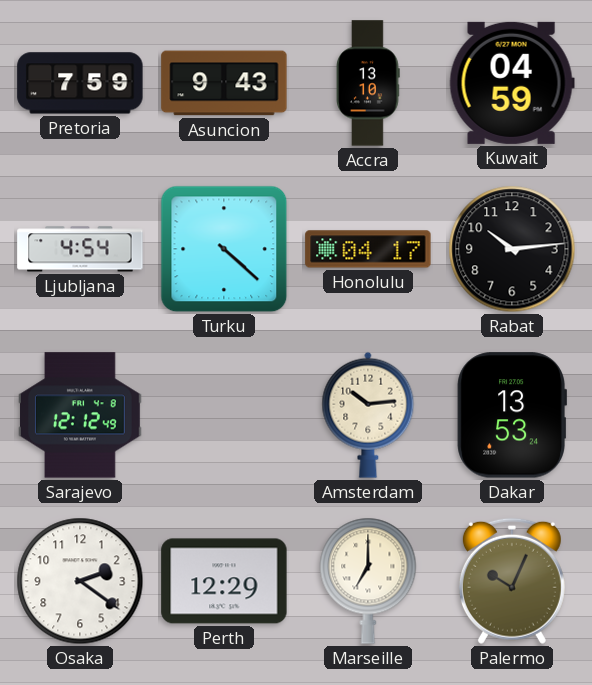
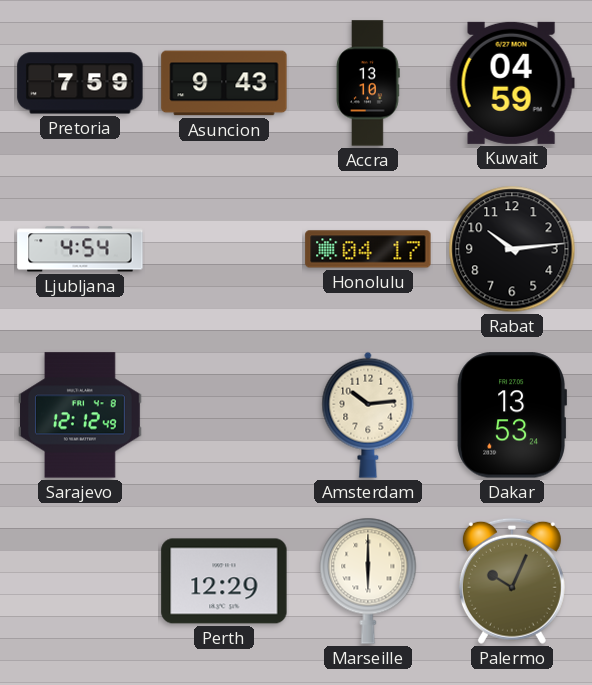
Turku: 4:22 -> none (224, 249)
Osaka: 2:21 -> none (80, 581)
Marseille: 7:00 -> 6:00 (368, 581)
